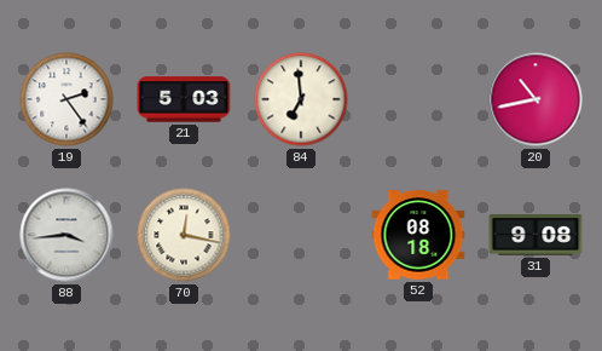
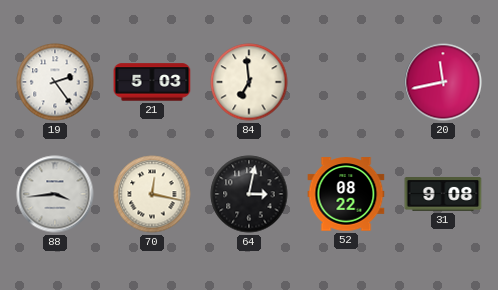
20: 10:43 -> 11:43 (443, 82)
64: none -> 3:02 (249, 194)
52: 08:18 -> 08:22 (346, 194)
